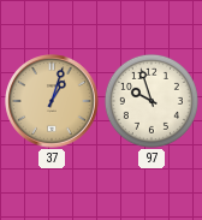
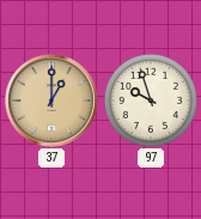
37: 1:03 -> 1:00 (51, 101)
